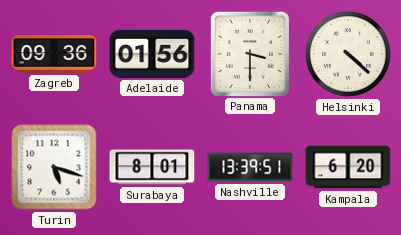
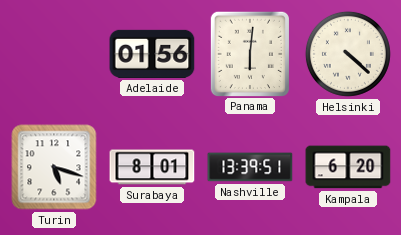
Zagreb: 09:36 -> none (54, 54)
Panama: 3:30 -> 6:01 (249, 53)
